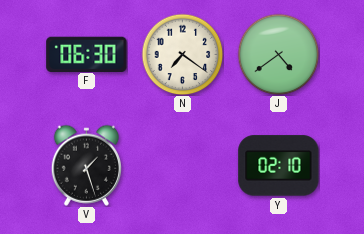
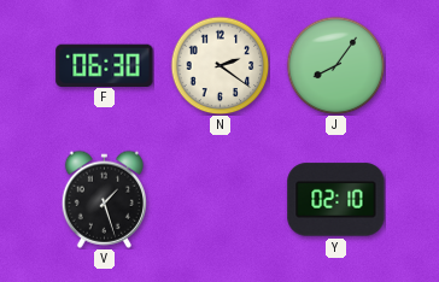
N: 7:21 -> 2:21 (219, 65)
J: 4:39 -> 8:06 (335, 65)
